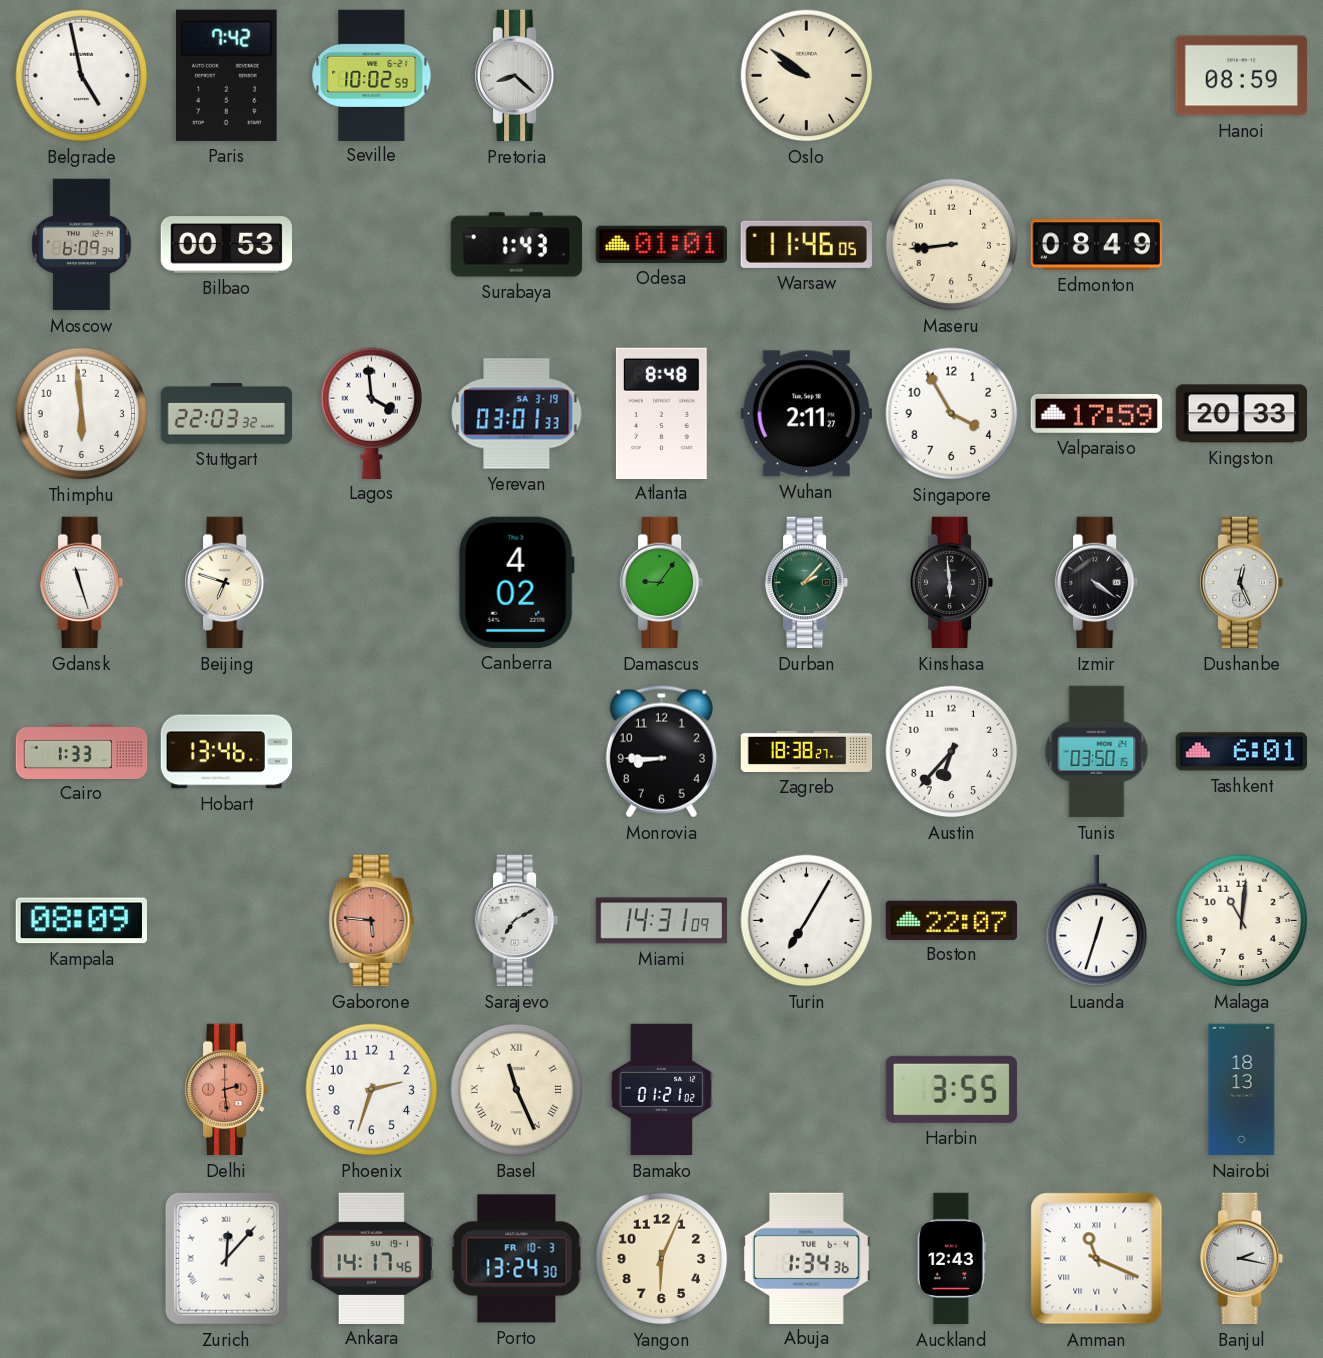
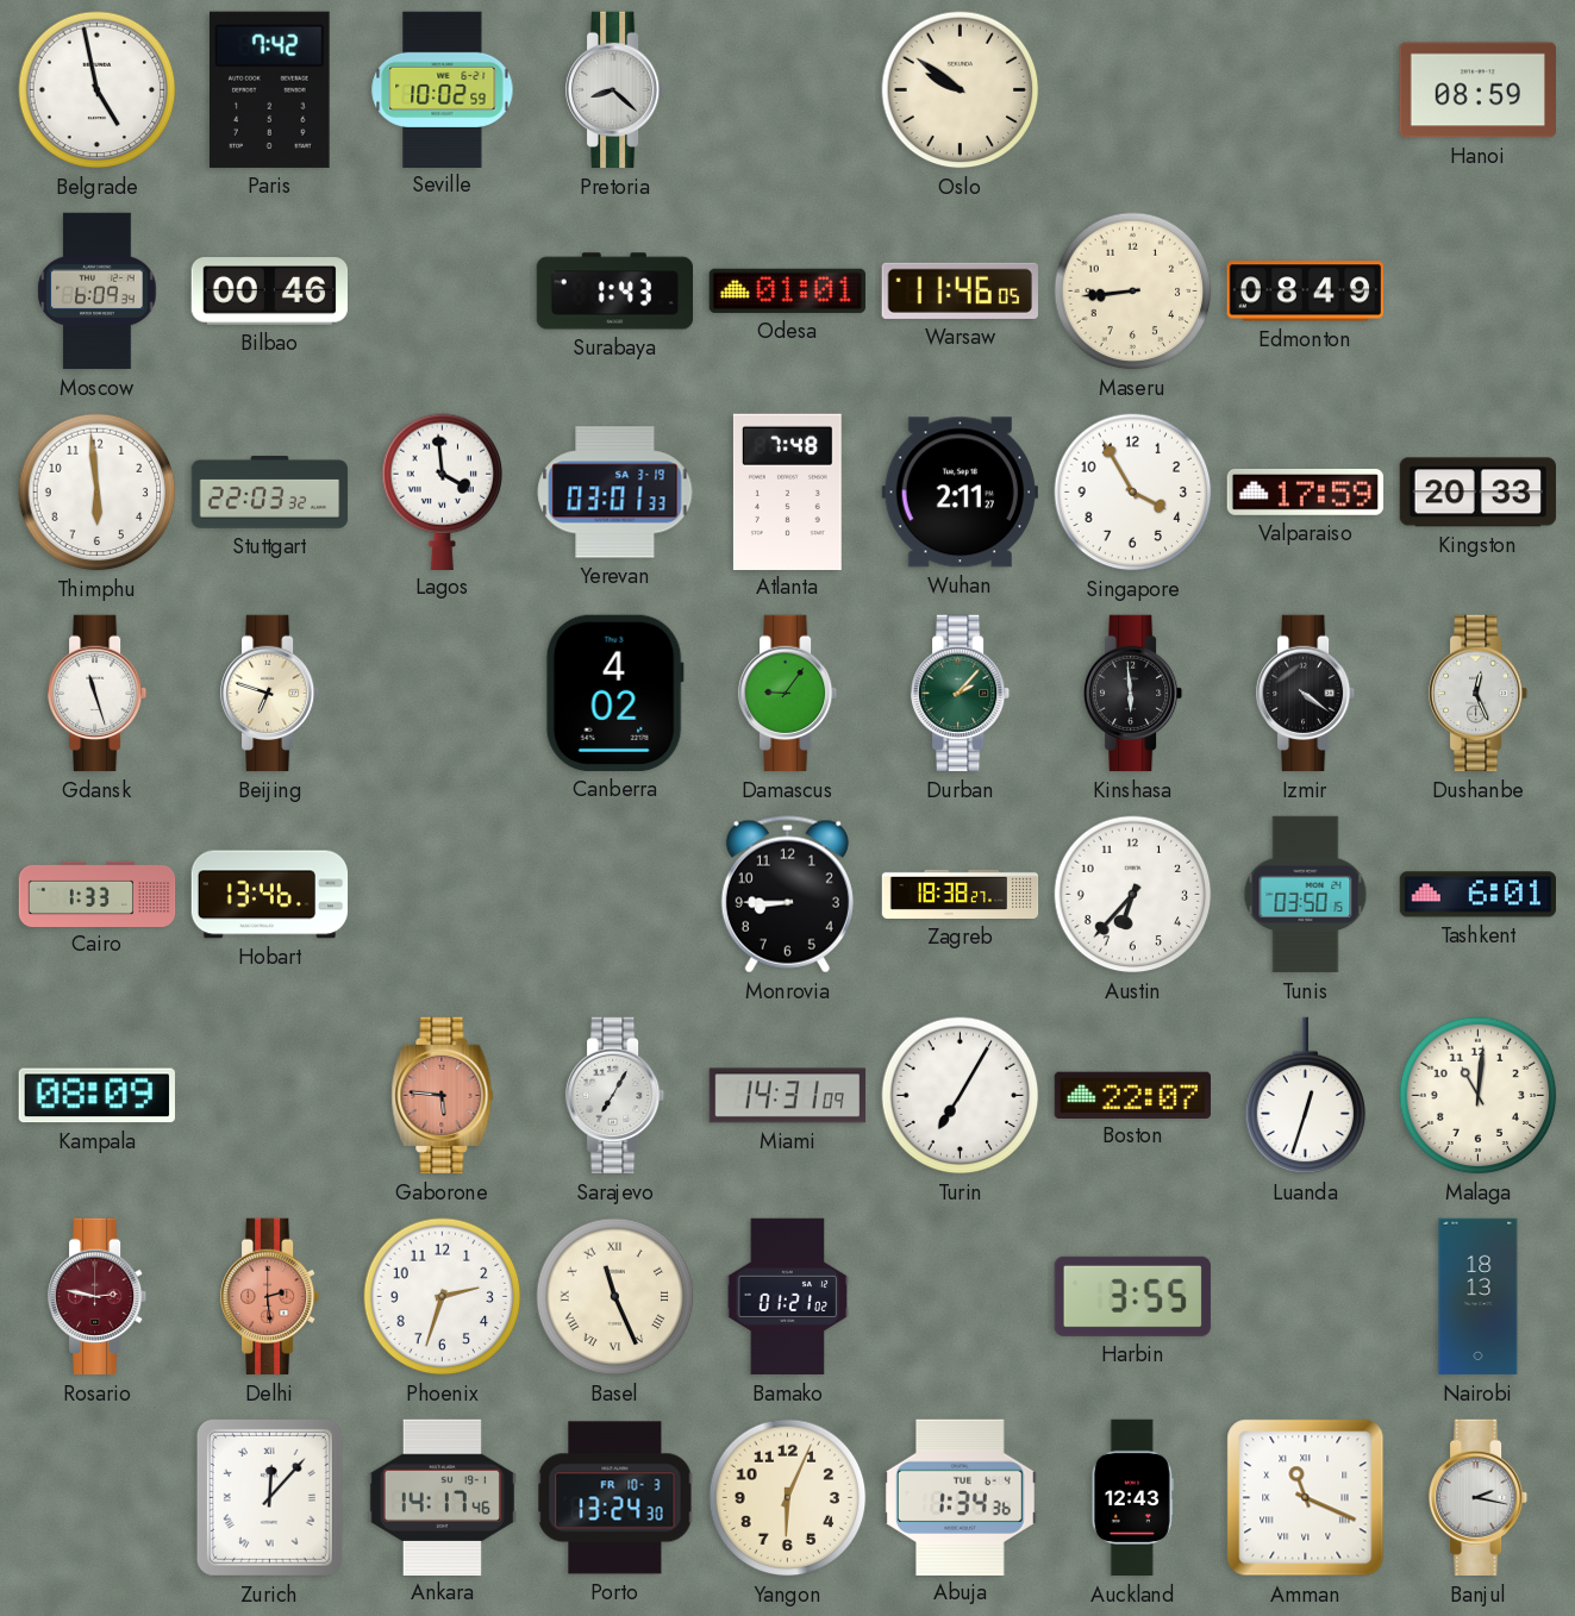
Bilbao: 00:53 -> 00:46 (269, 292)
Atlanta: 8:48 -> 7:48 (787, 491)
Sarajevo: 7:10 -> 7:05 (617, 1096)
Rosario: none -> 2:47 (99, 1297)
